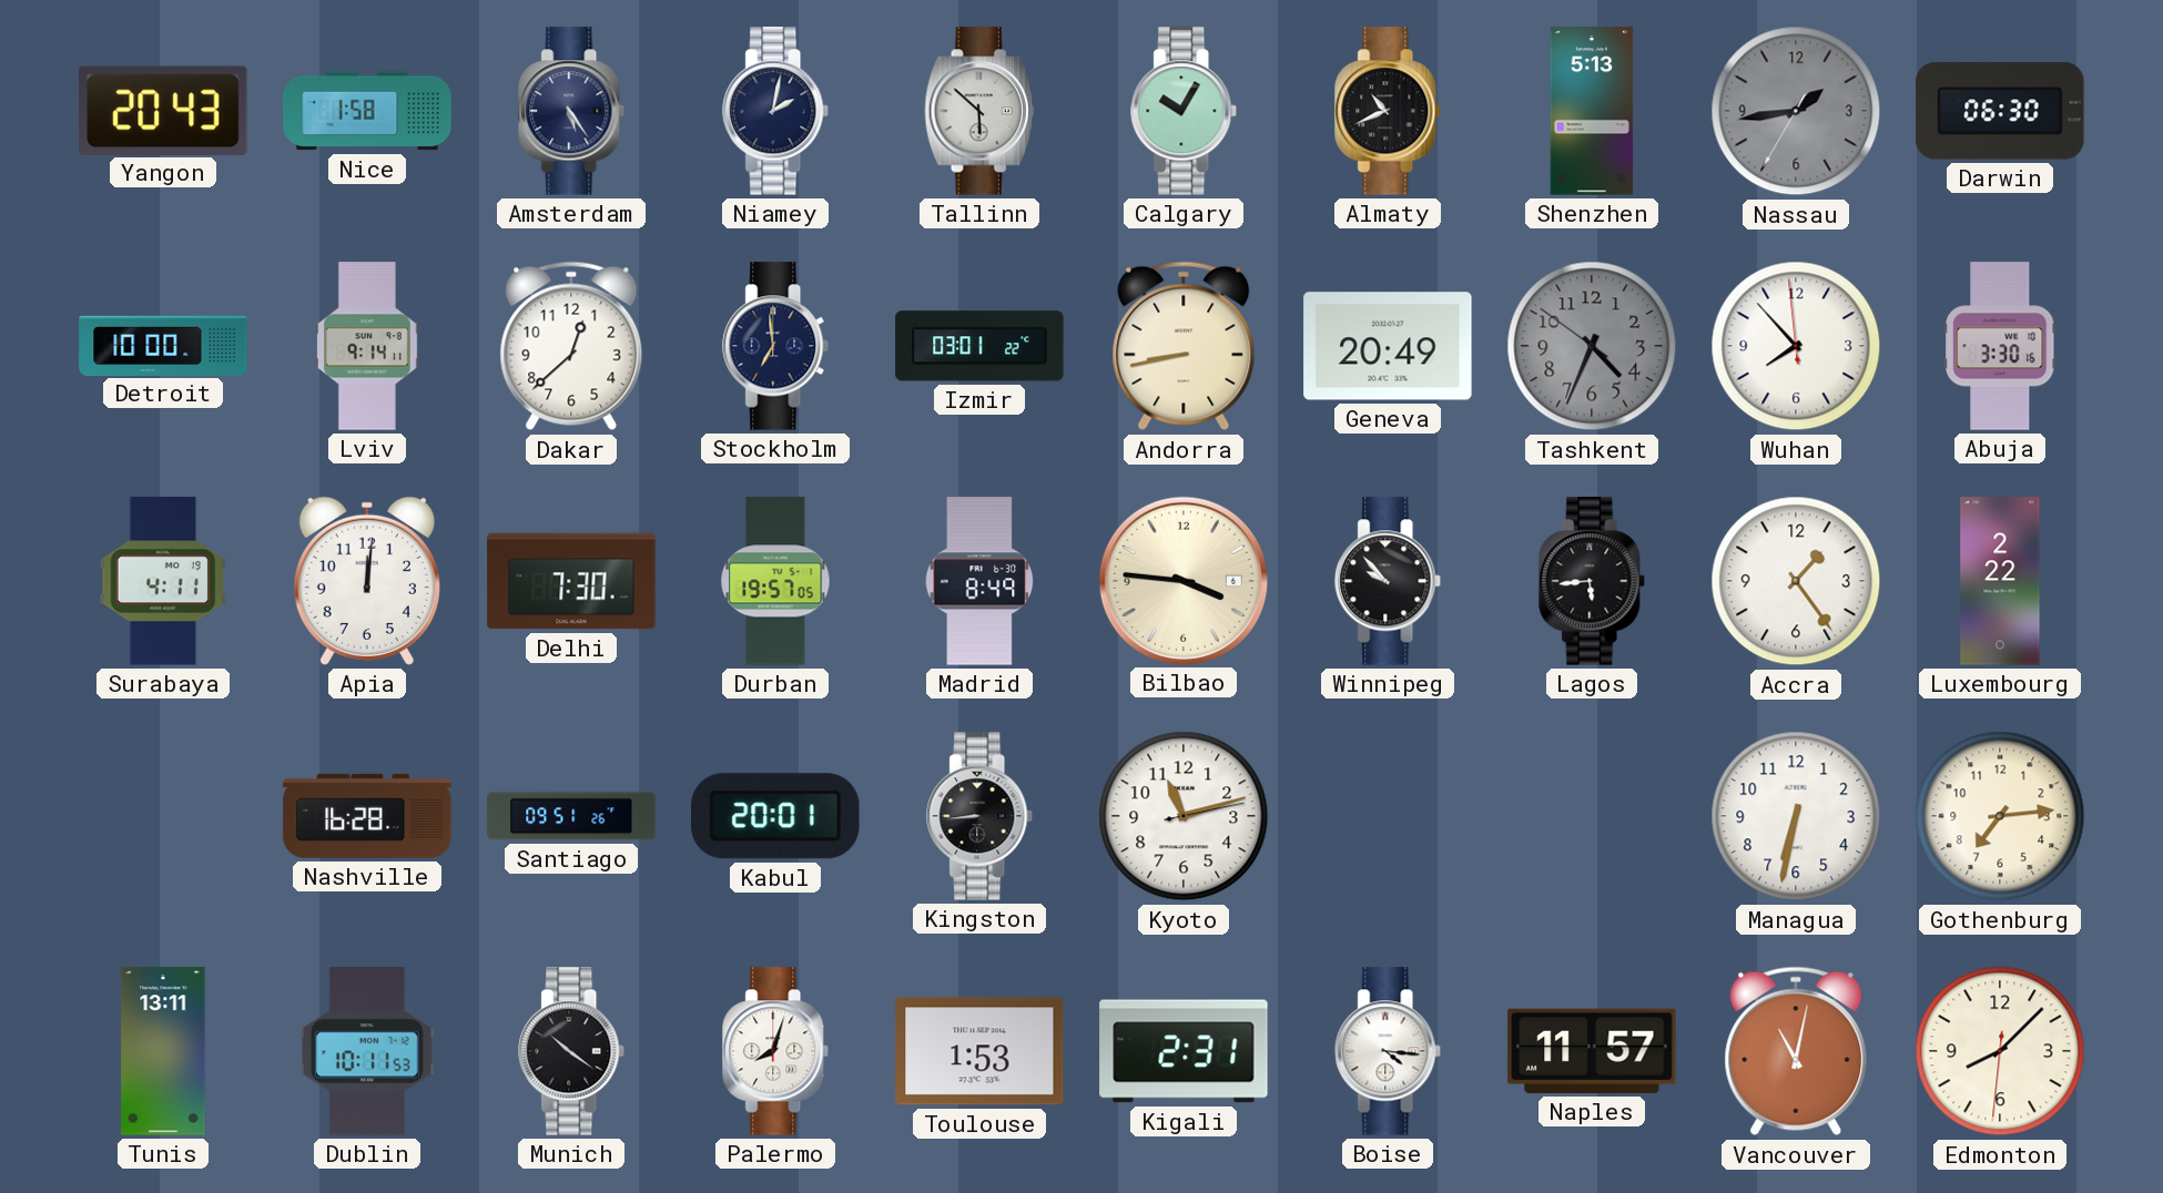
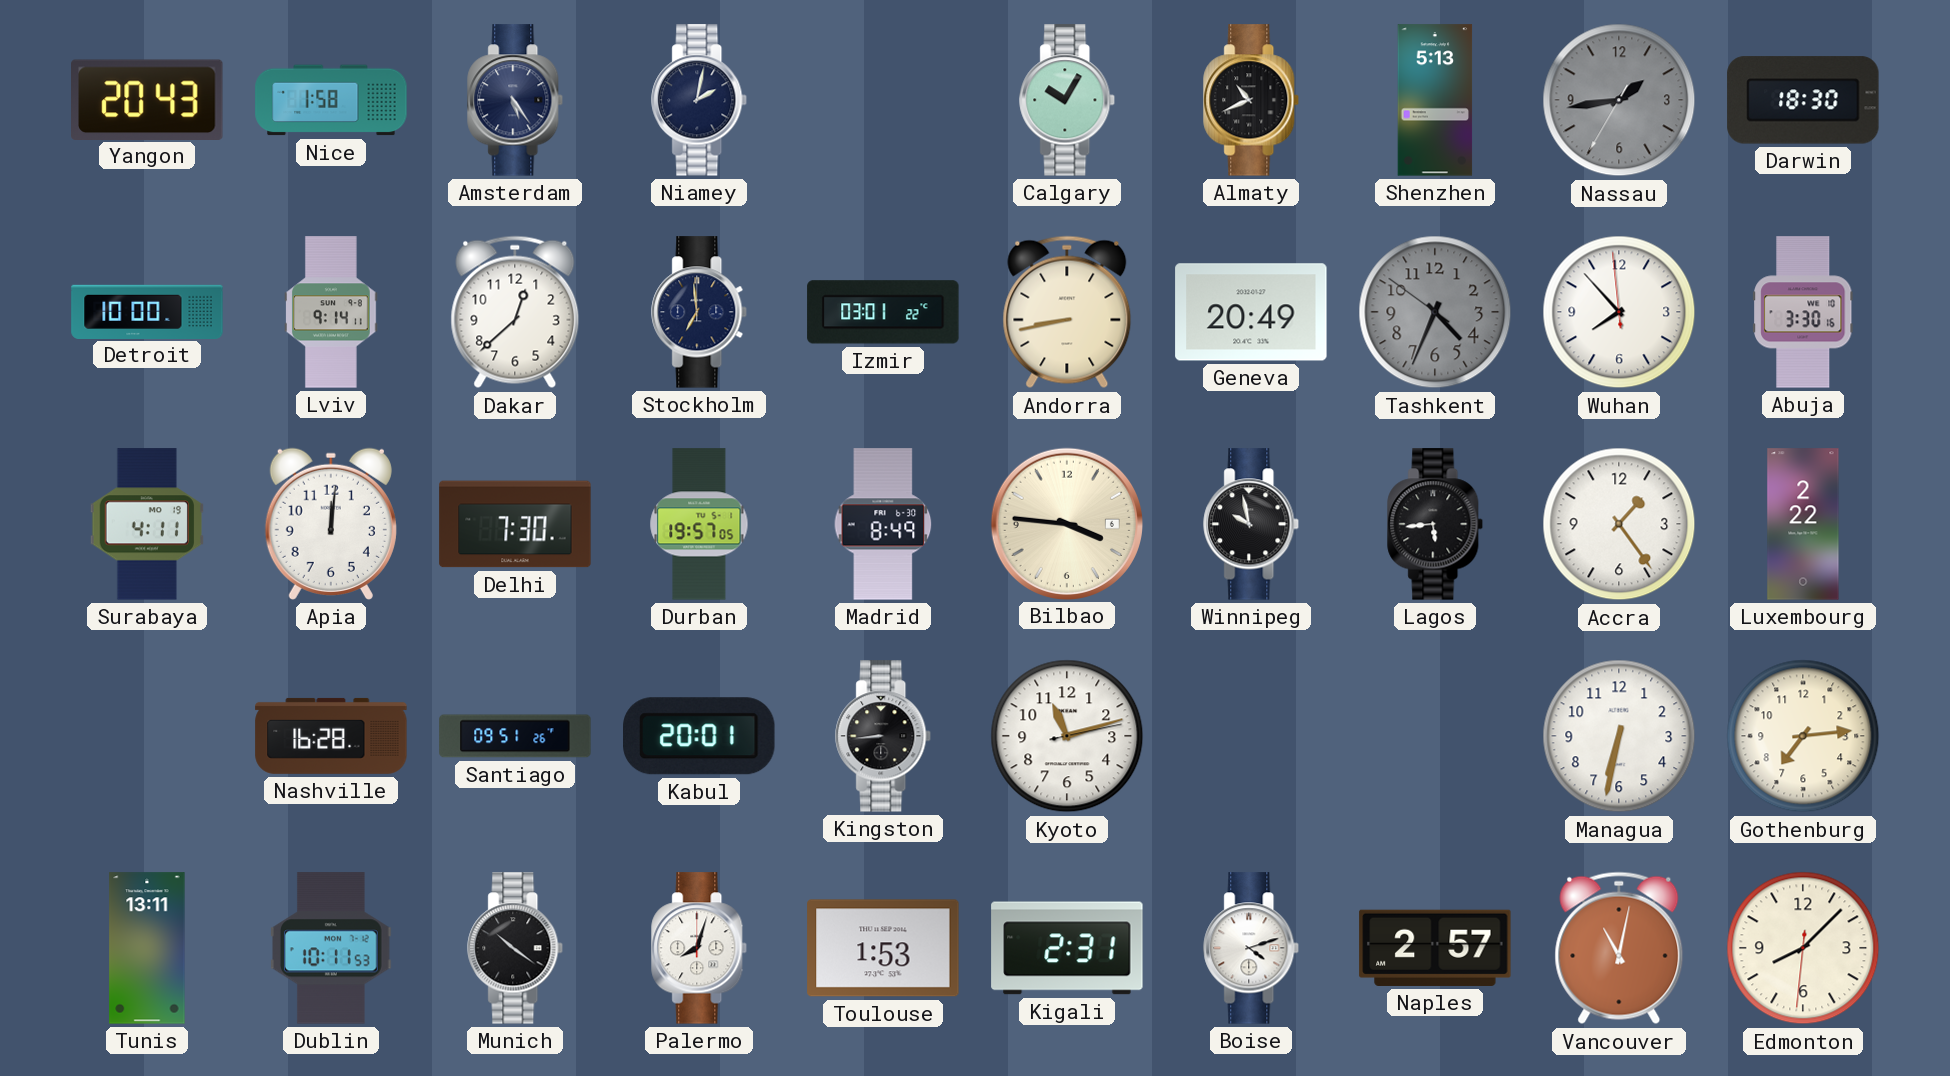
Tallinn: 5:52 -> none (979, 111)
Darwin: 06:30 -> 18:30 (1803, 100)
Winnipeg: 9:53 -> 9:58 (1252, 524)
Boise: 4:16 -> 4:12 (1252, 948)
Naples: 11:57 -> 2:57 (1435, 948)
